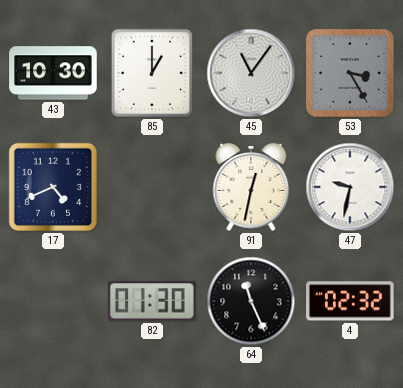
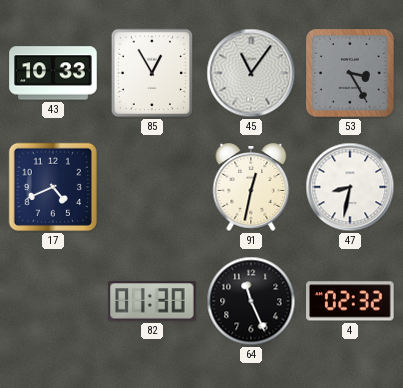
43: 10:30 -> 10:33 (53, 73)
85: 1:00 -> 12:55 (152, 73)
47: 9:32 -> 8:32 (350, 187)
